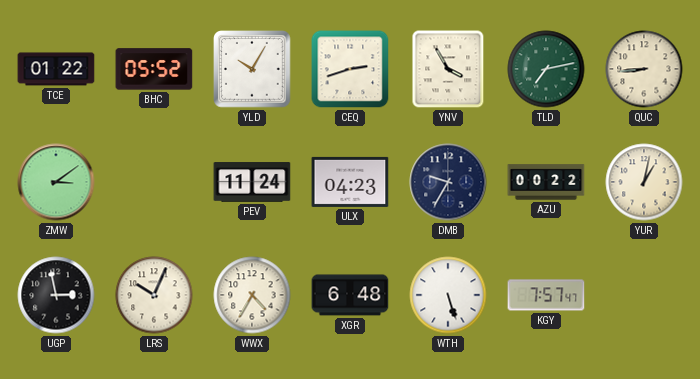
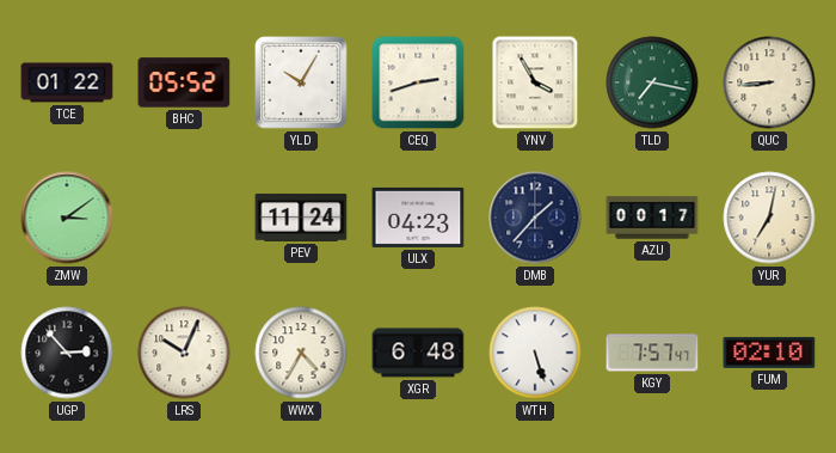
TLD: 7:13 -> 7:17 (652, 82)
DMB: 9:35 -> 1:37 (535, 218)
AZU: 00:22 -> 00:17 (652, 218)
YUR: 1:02 -> 7:02 (769, 218)
UGP: 2:58 -> 2:53 (67, 353)
FUM: none -> 02:10 (769, 353)
